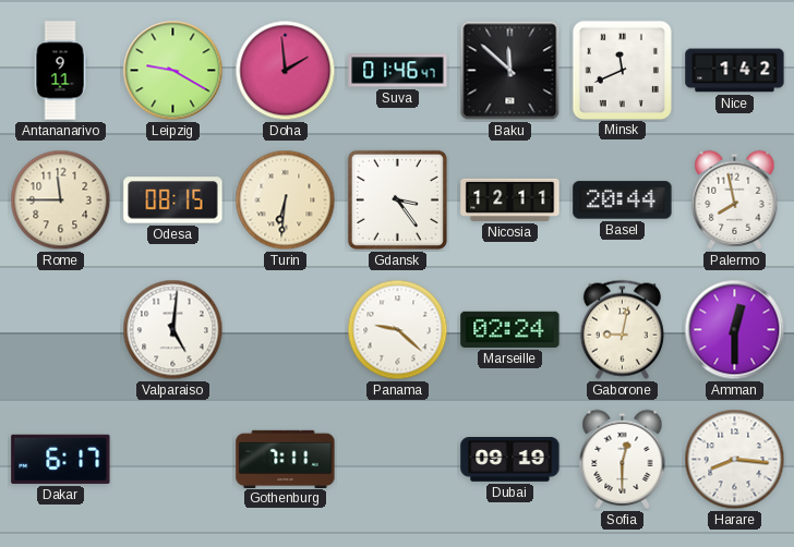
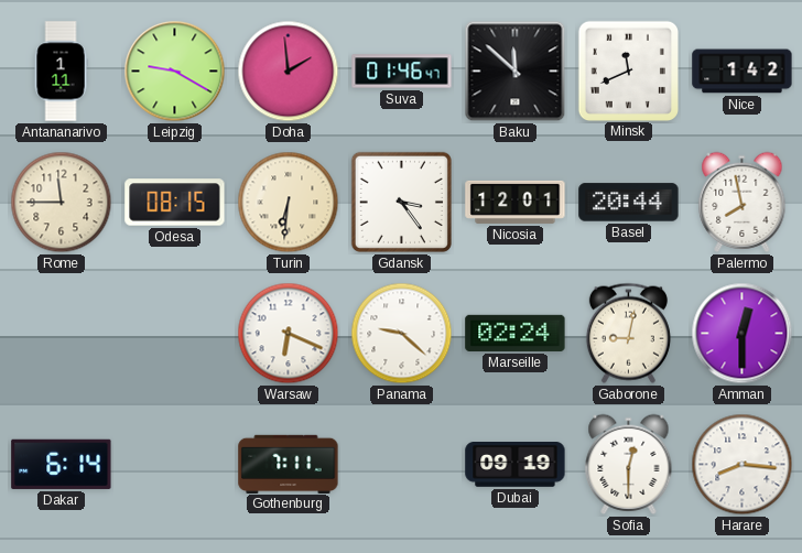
Antananarivo: 9:11 -> 1:11 (61, 72)
Nicosia: 12:11 -> 12:01 (516, 202)
Valparaiso: 5:01 -> none (173, 330)
Warsaw: none -> 6:19 (289, 334)
Dakar: 6:17 -> 6:14 (62, 464)
